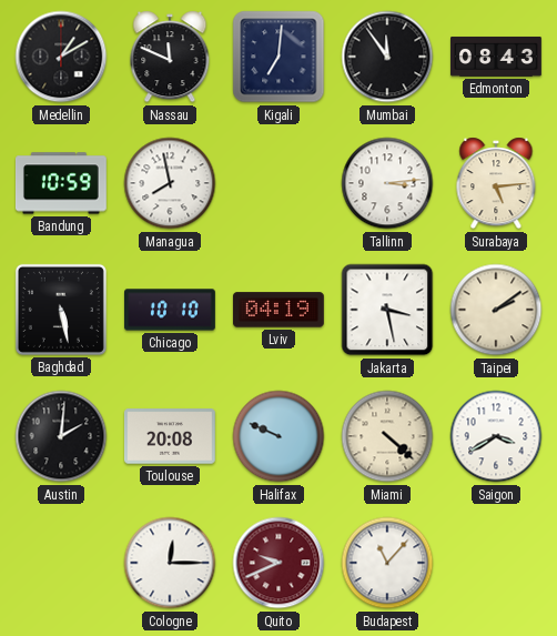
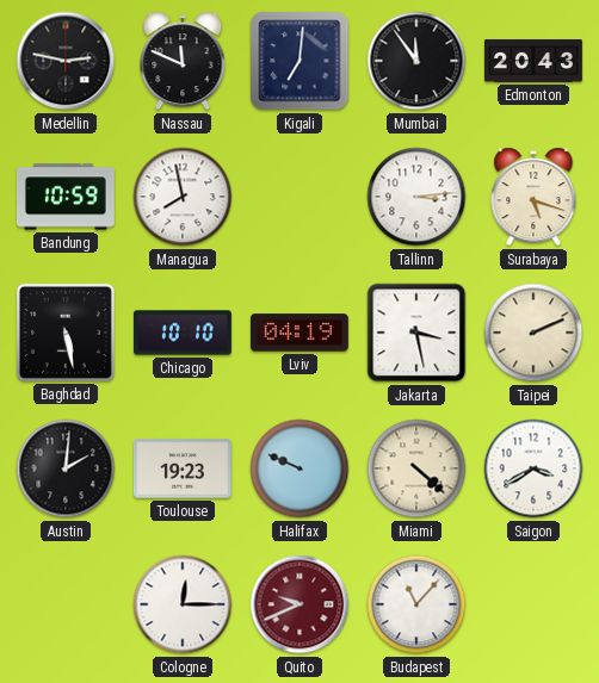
Medellin: 1:10 -> 2:47 (66, 61)
Edmonton: 08:43 -> 20:43 (535, 61)
Surabaya: 5:14 -> 5:18 (533, 197)
Taipei: 2:09 -> 2:11 (533, 333)
Toulouse: 20:08 -> 19:23 (183, 468)
